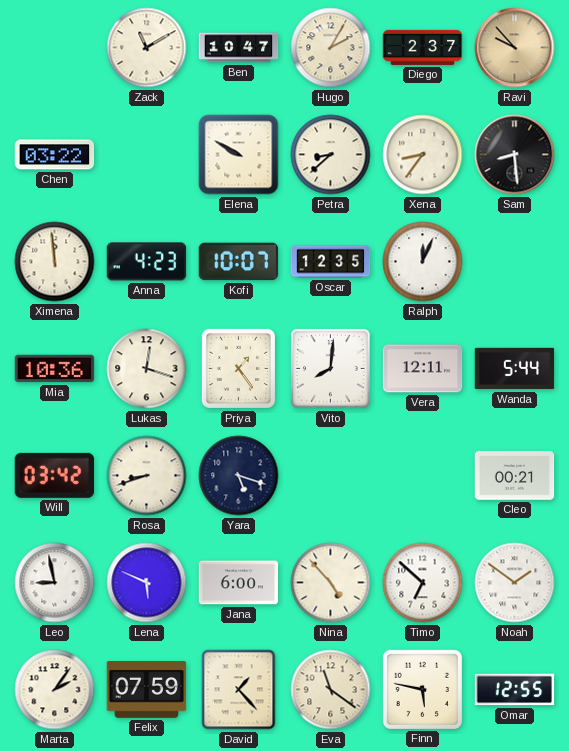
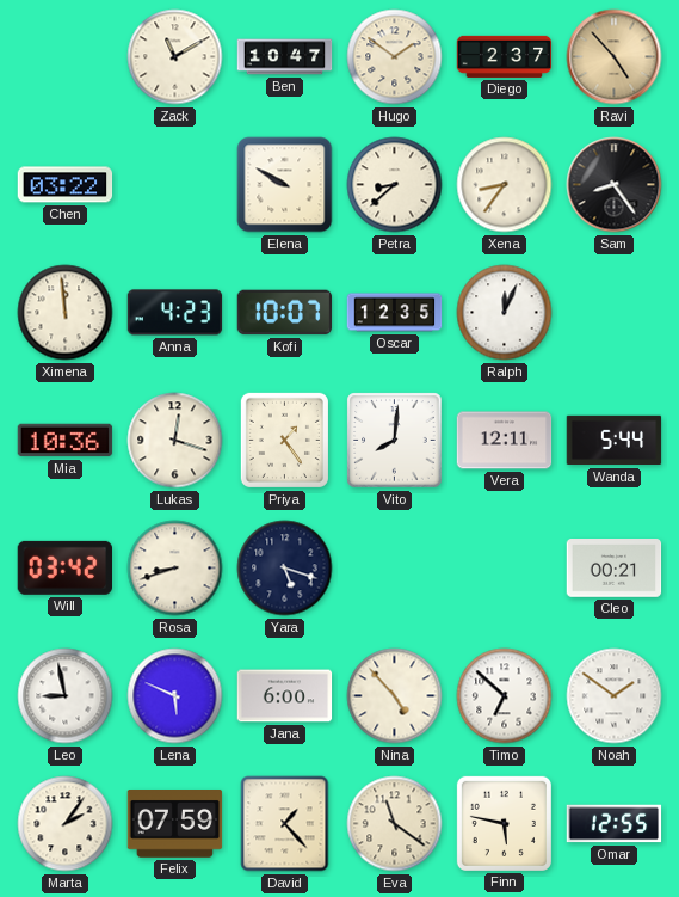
Hugo: 2:05 -> 1:51 (395, 57)
Ravi: 9:53 -> 4:53 (615, 57)
Sam: 8:29 -> 8:24 (615, 185)
